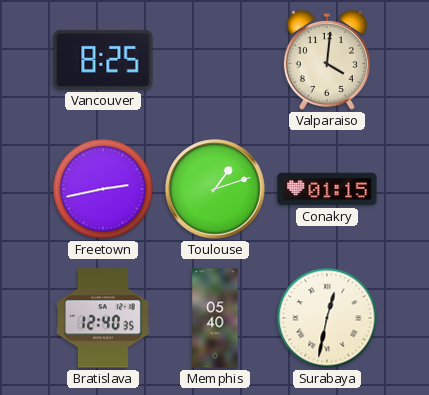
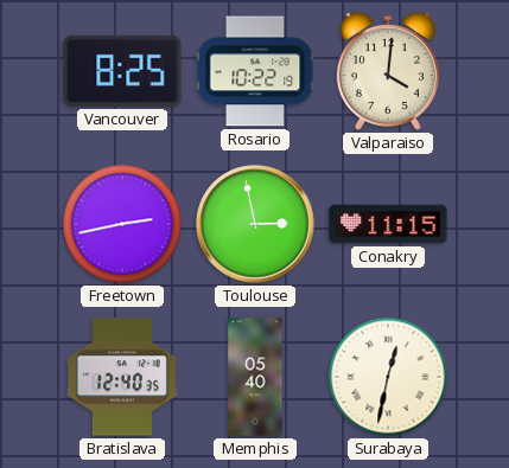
Rosario: none -> 10:22 (255, 71)
Toulouse: 1:12 -> 2:58 (255, 224)
Conakry: 01:15 -> 11:15 (388, 224)
